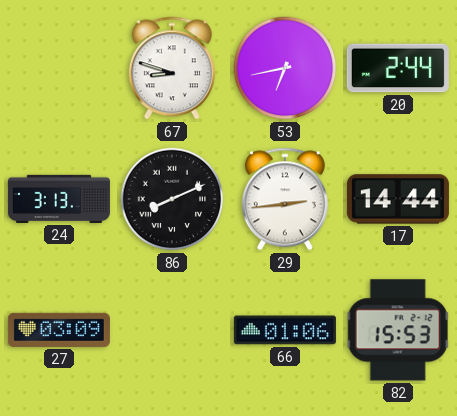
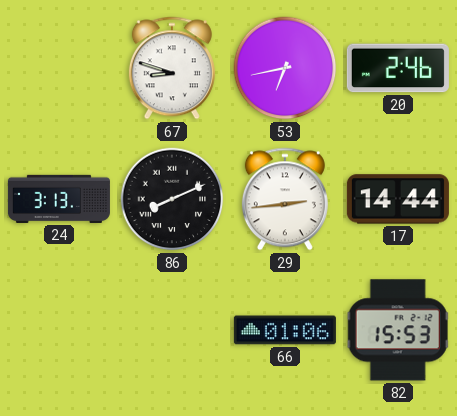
20: 2:44 -> 2:46 (398, 68)
27: 03:09 -> none (59, 330)
